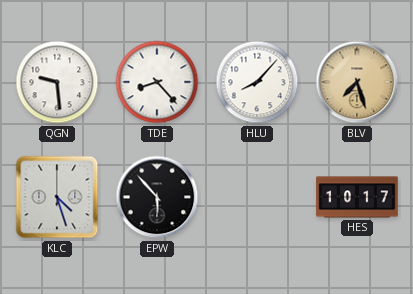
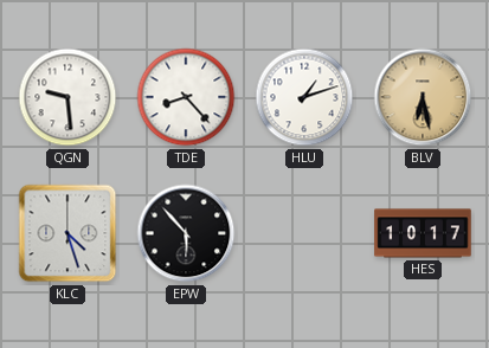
HLU: 8:07 -> 1:12 (304, 97)
BLV: 7:27 -> 6:28 (423, 97)
